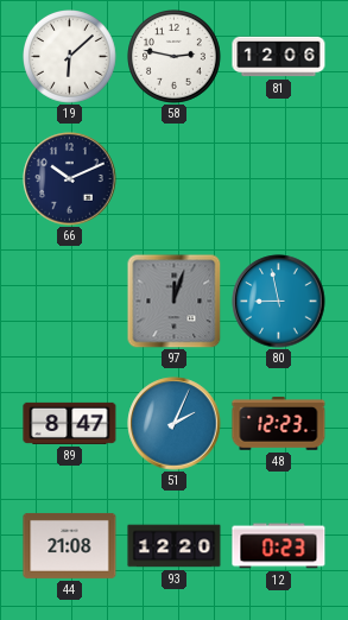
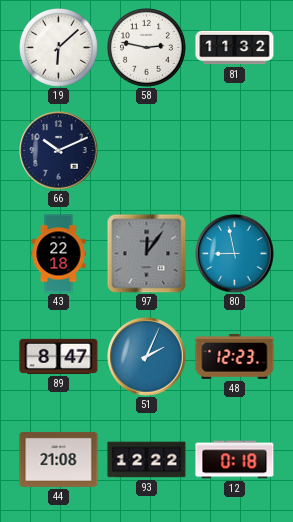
81: 12:06 -> 11:32 (235, 48)
43: none -> 22:18 (59, 254)
97: 12:03 -> 12:06 (146, 253)
93: 12:20 -> 12:22 (147, 460)
12: 0:23 -> 0:18 (235, 460)
